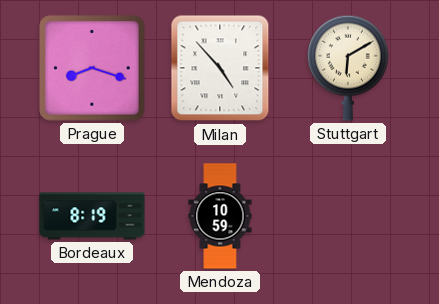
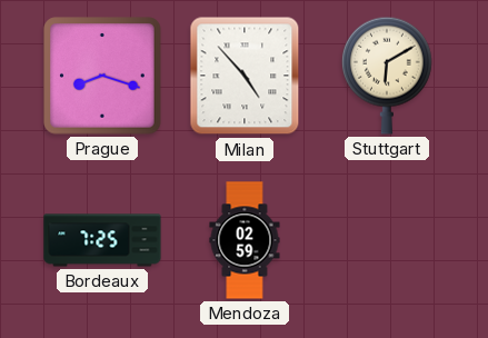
Bordeaux: 8:19 -> 7:25 (102, 240)
Mendoza: 10:59 -> 02:59 (245, 240)
